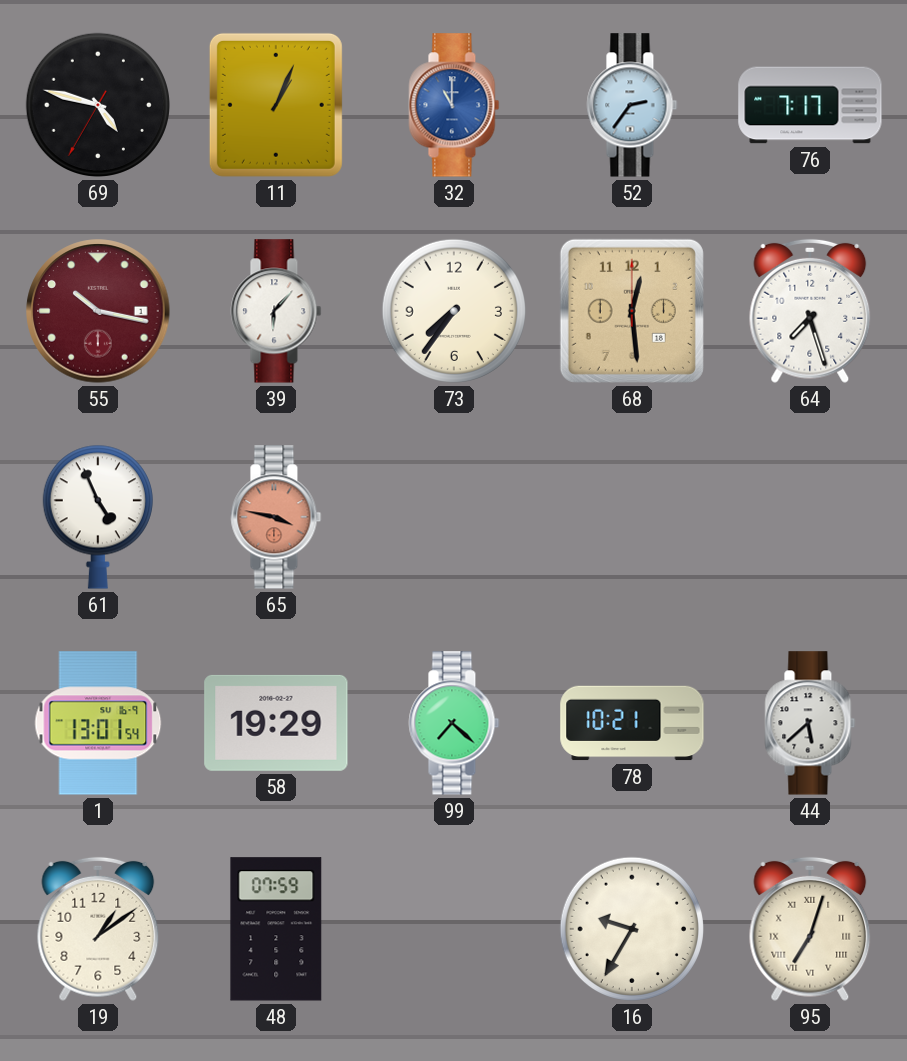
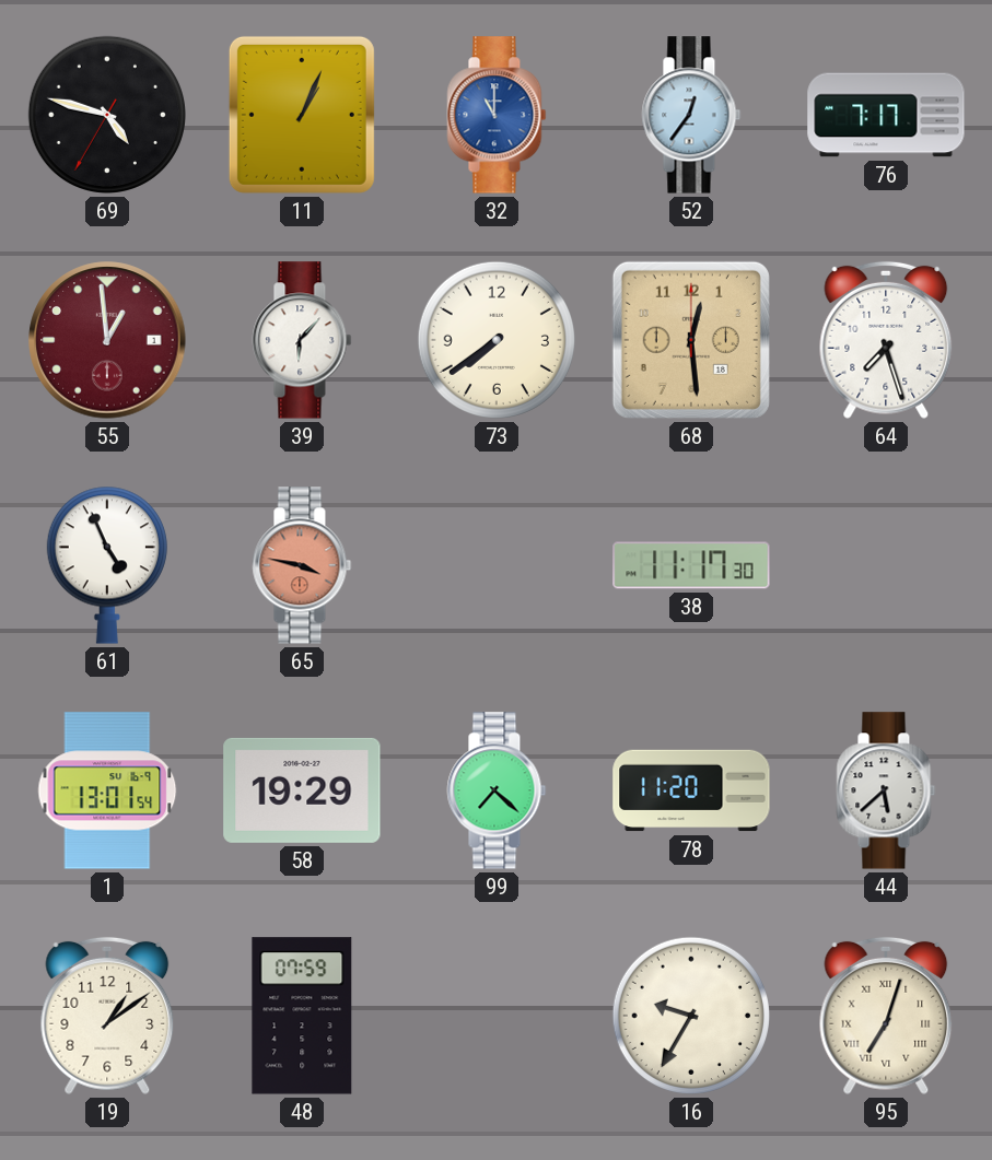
52: 2:36 -> 12:36 (691, 115)
55: 10:17 -> 12:59 (107, 340)
73: 7:36 -> 7:39 (497, 340)
38: none -> 11:17 (691, 565)
78: 10:21 -> 11:20 (691, 790)
